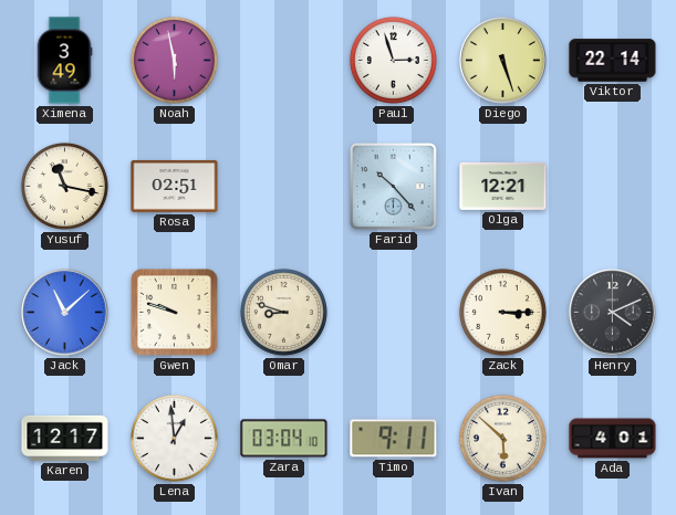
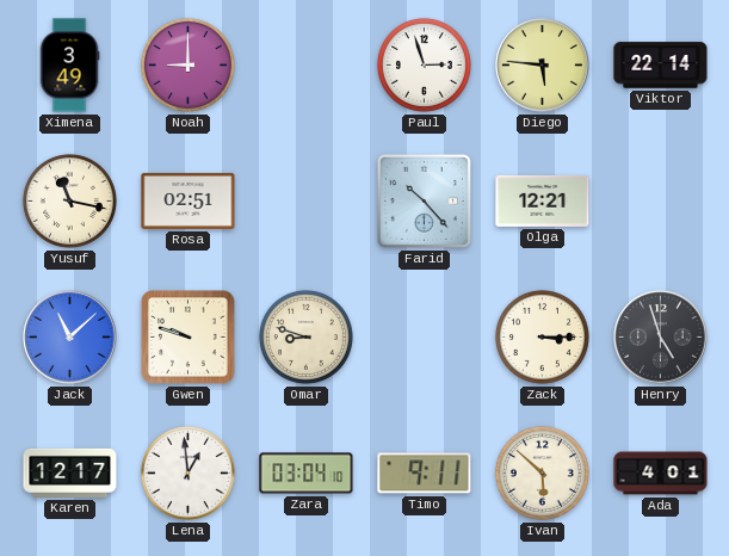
Noah: 5:58 -> 9:00 (187, 64)
Diego: 5:27 -> 5:46 (543, 66)
Henry: 4:11 -> 4:57 (661, 338)
